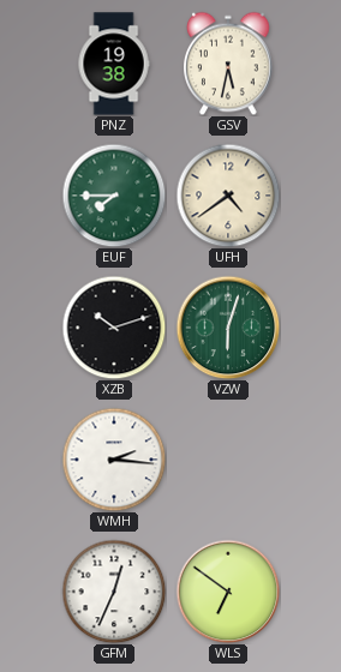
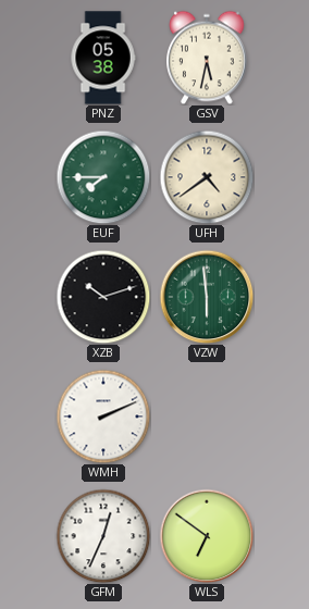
PNZ: 19:38 -> 05:38 (103, 58)
VZW: 6:03 -> 5:59 (207, 297)
WMH: 2:16 -> 2:11 (103, 417)
